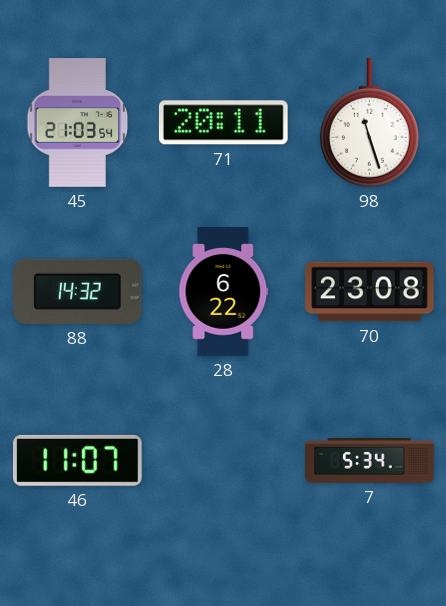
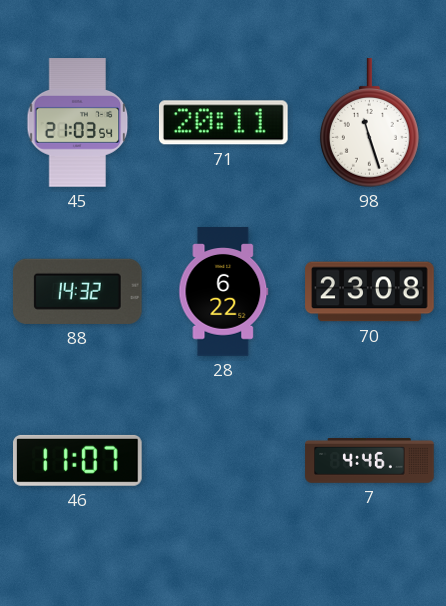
7: 5:34 -> 4:46 (370, 461)
